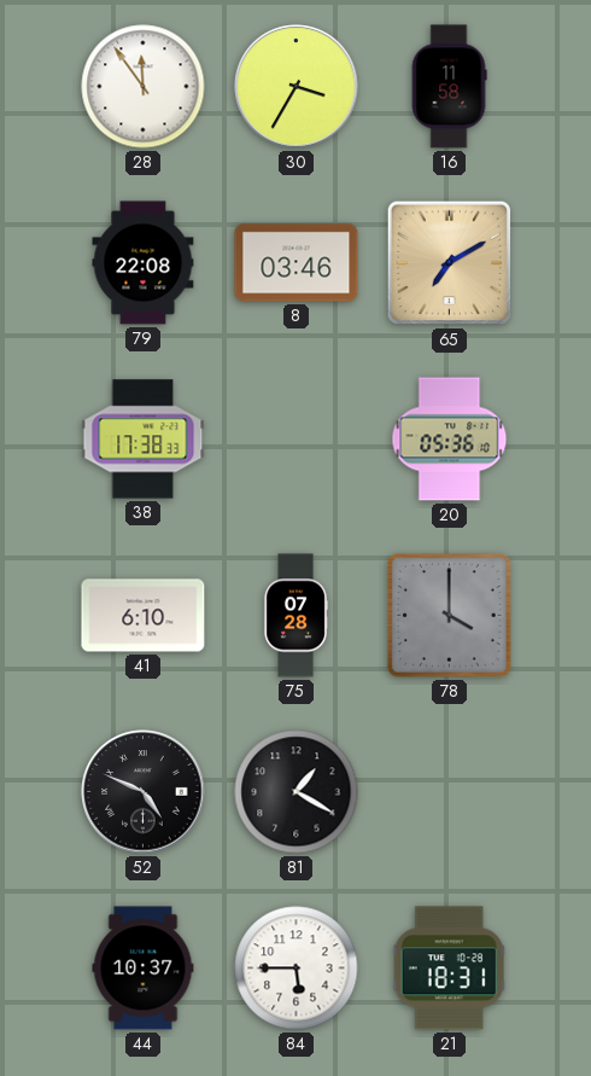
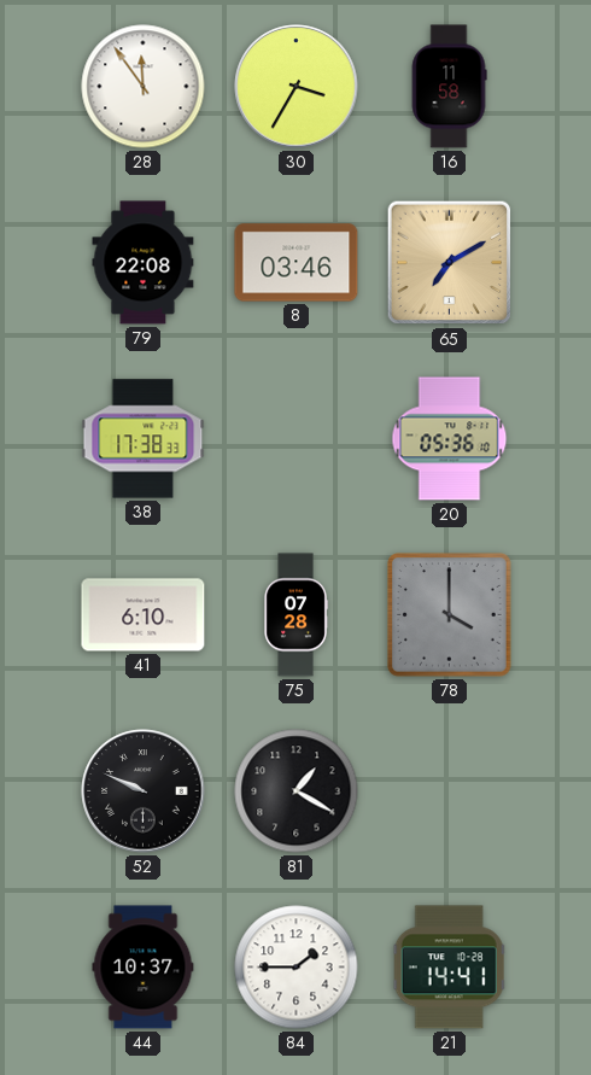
52: 4:49 -> 9:49 (144, 791)
84: 5:45 -> 1:45 (297, 968)
21: 18:31 -> 14:41 (450, 968)
